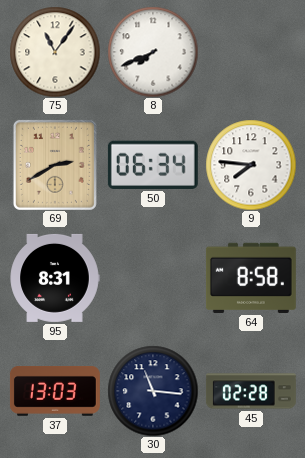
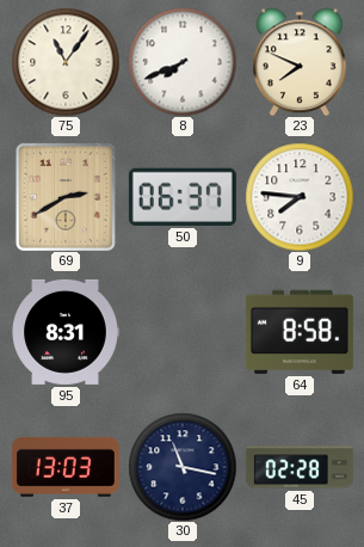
23: none -> 7:49 (300, 62)
50: 06:34 -> 06:37 (183, 197)
30: 11:16 -> 11:17 (183, 467)
